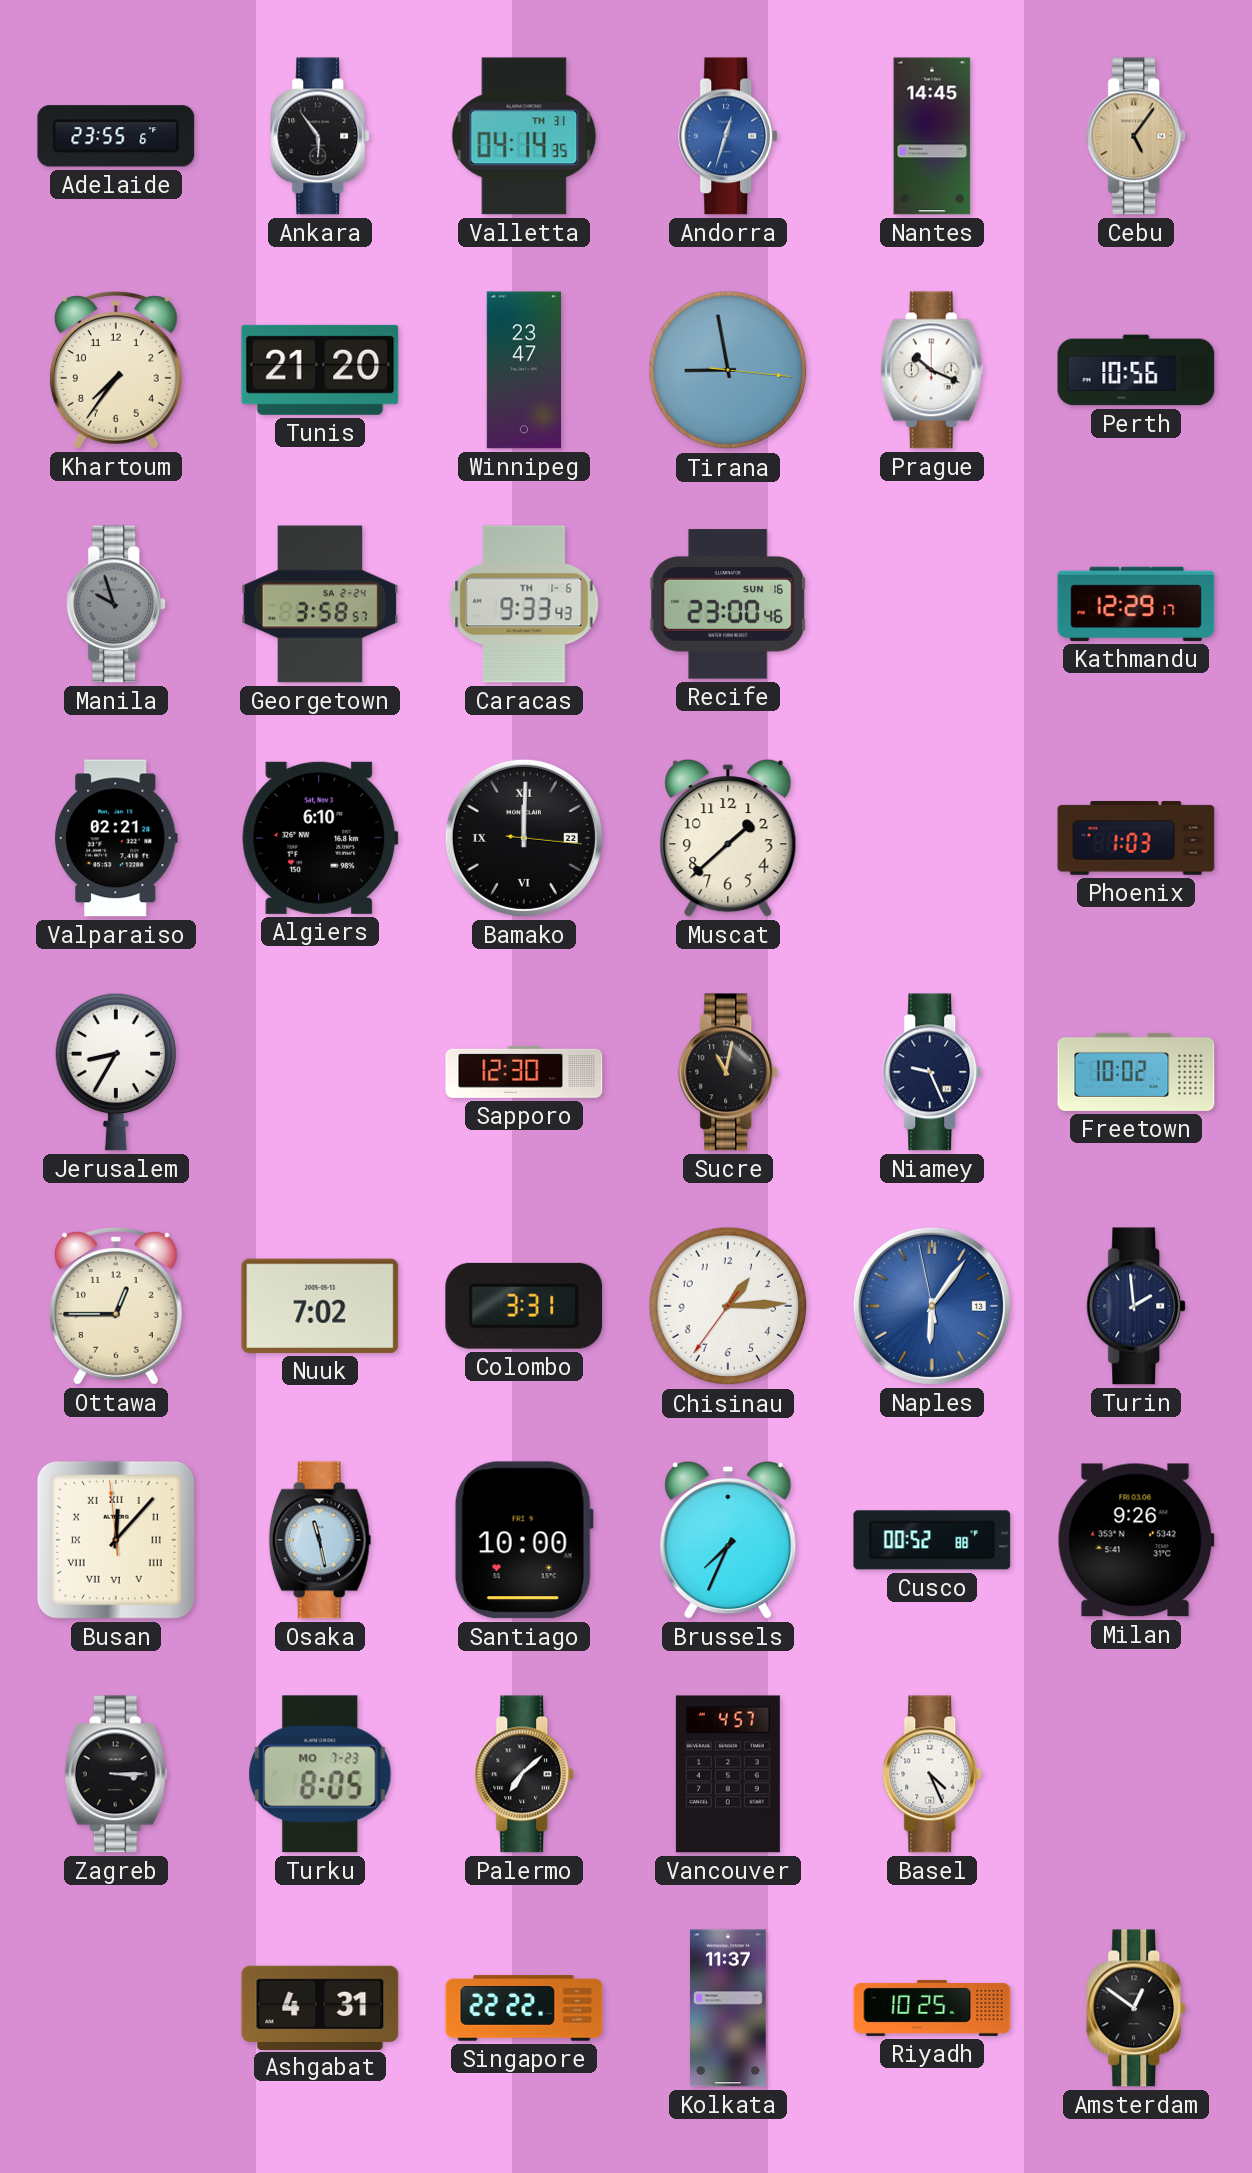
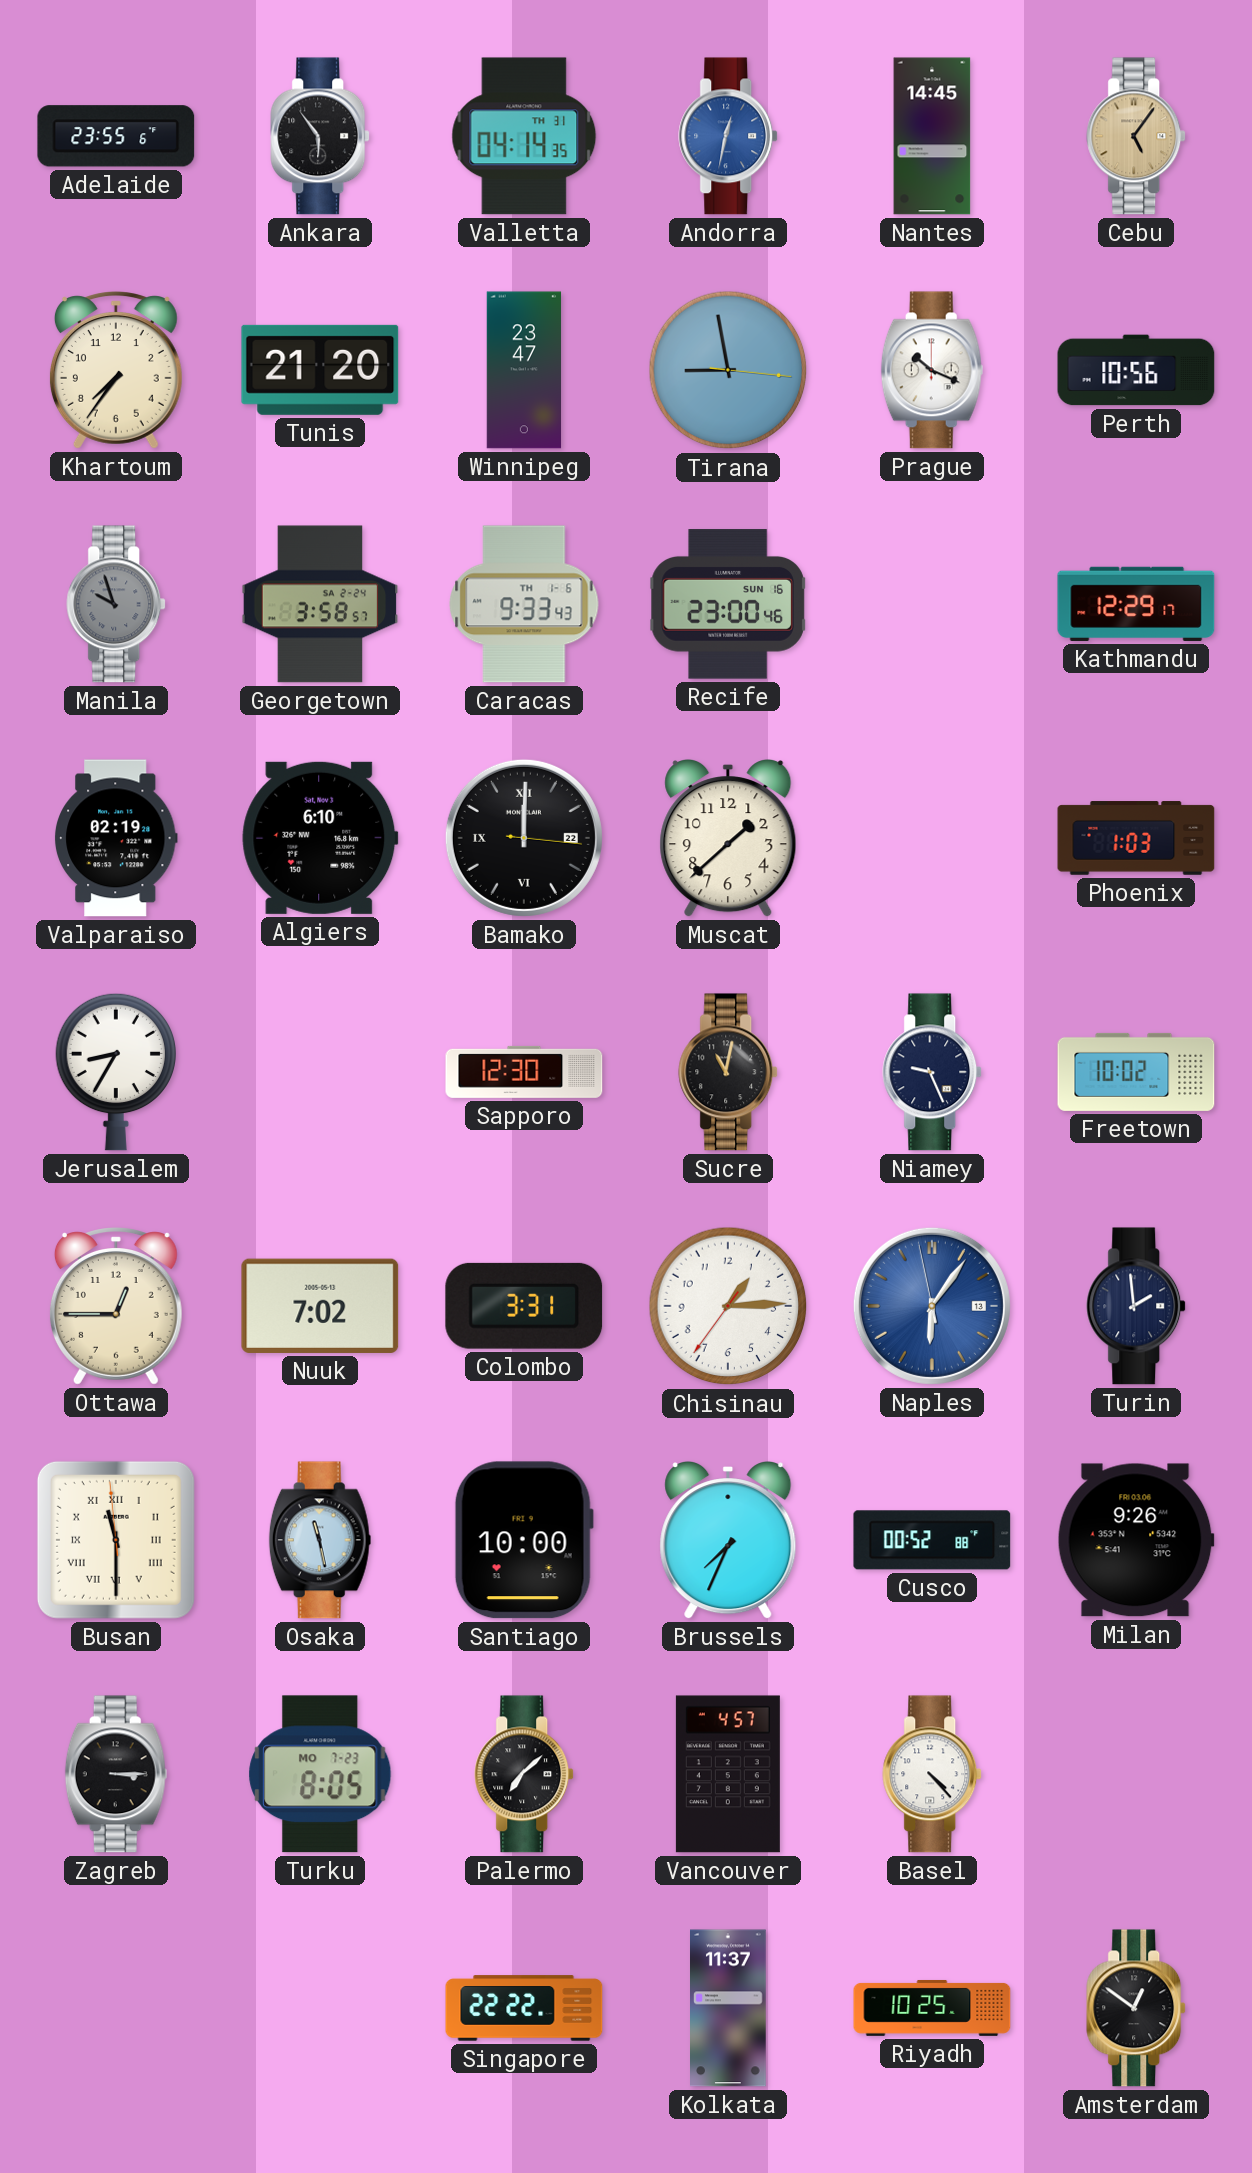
Andorra: 12:33 -> 12:32 (729, 136)
Valparaiso: 02:21 -> 02:19 (116, 838)
Busan: 12:06 -> 11:29 (116, 1540)
Basel: 4:26 -> 4:23 (933, 1774)
Ashgabat: 4:31 -> none (320, 2007)
